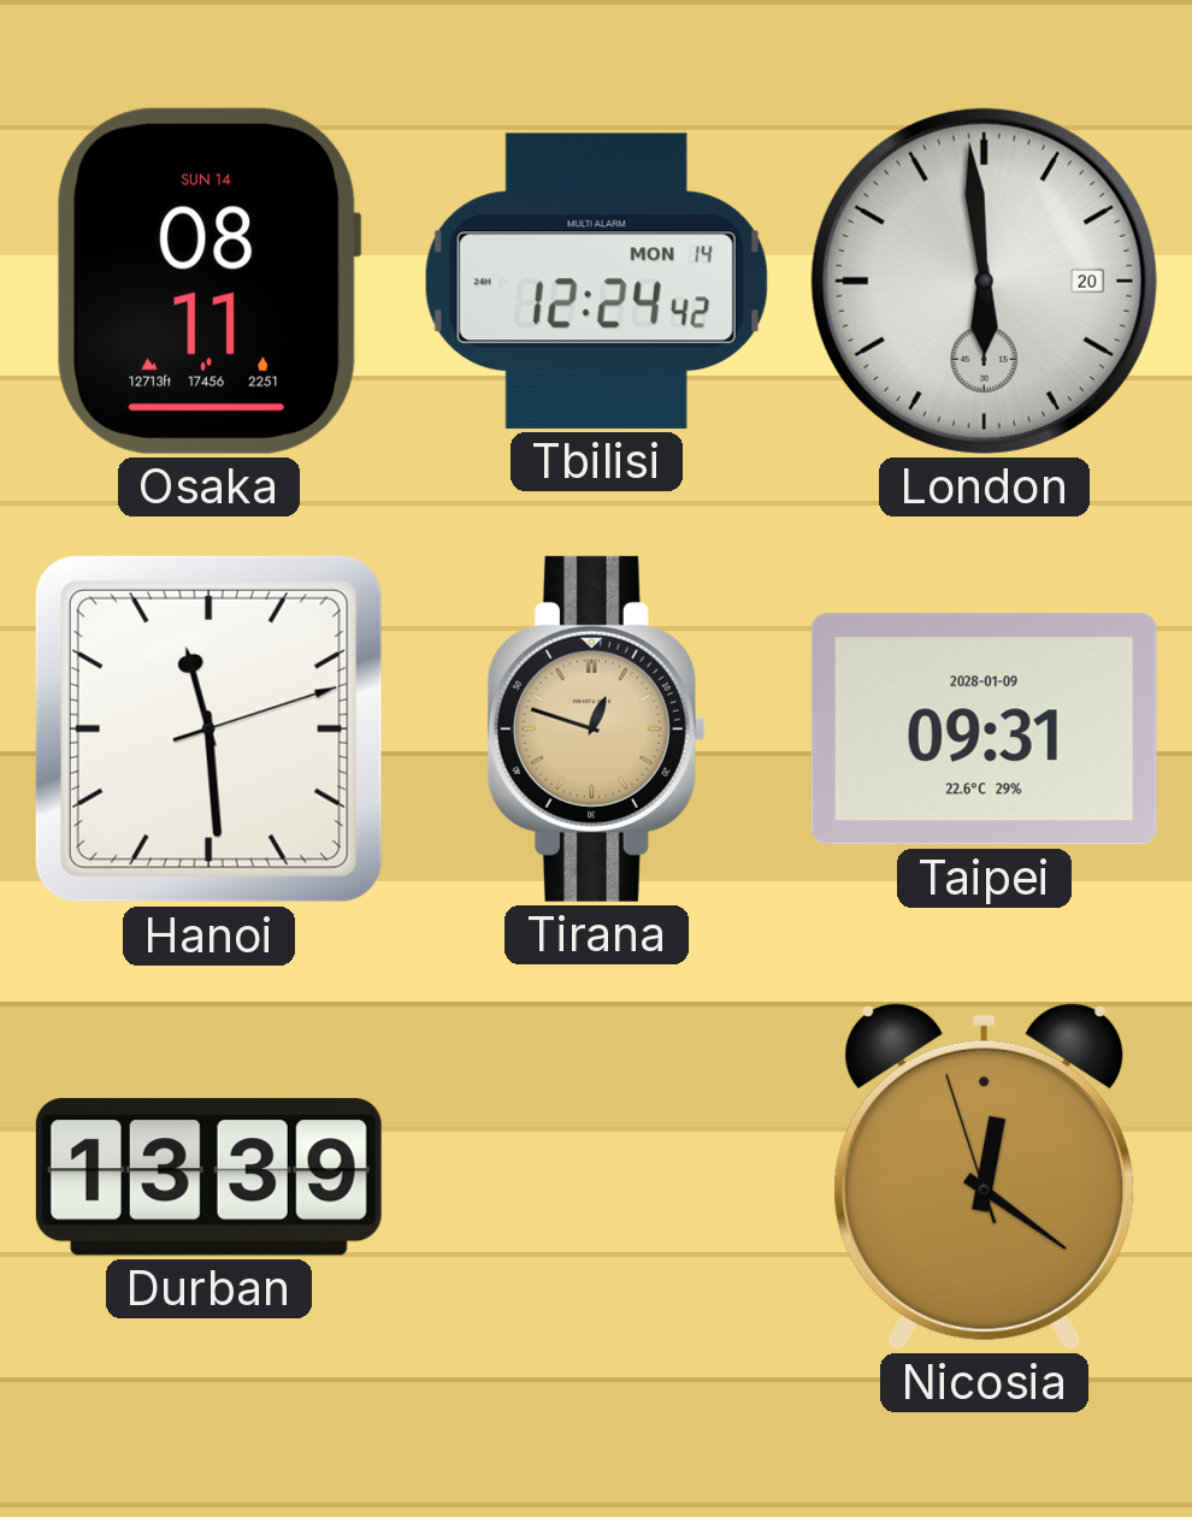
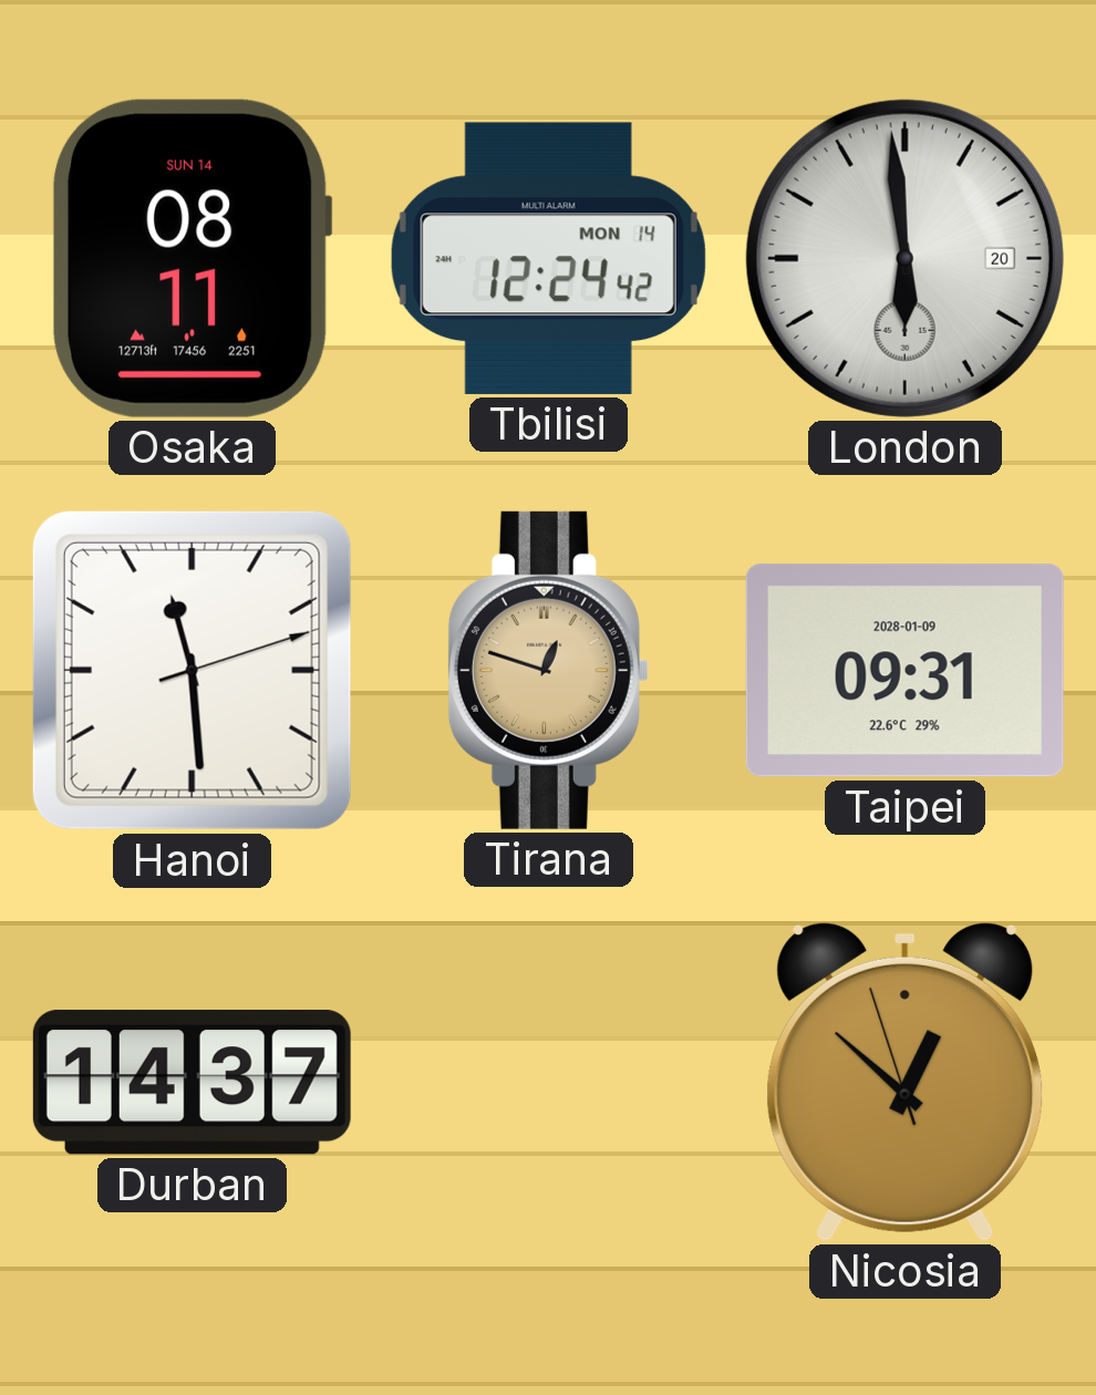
Durban: 13:39 -> 14:37 (192, 1083)
Nicosia: 12:20 -> 12:51 (904, 1082)
